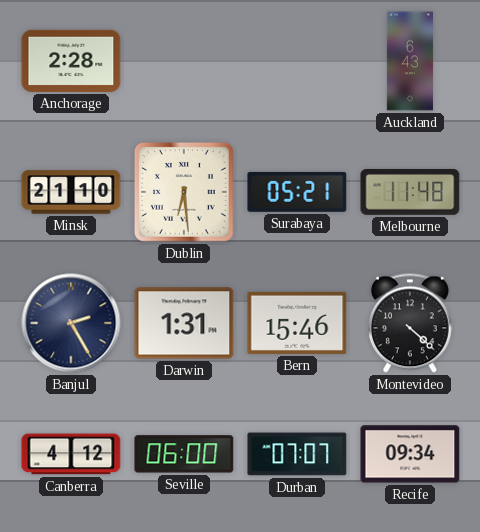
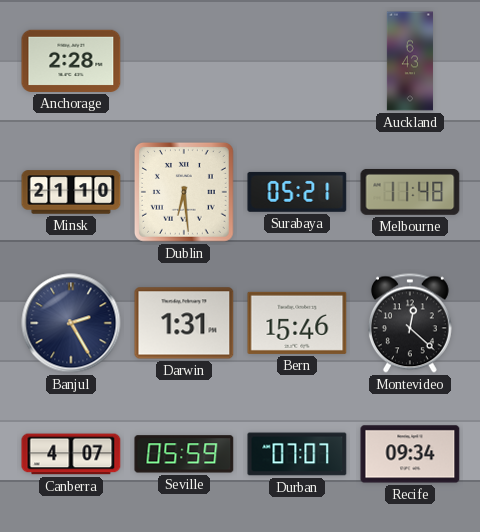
Montevideo: 4:22 -> 12:22 (410, 323)
Canberra: 4:12 -> 4:07 (71, 454)
Seville: 06:00 -> 05:59 (184, 454)
